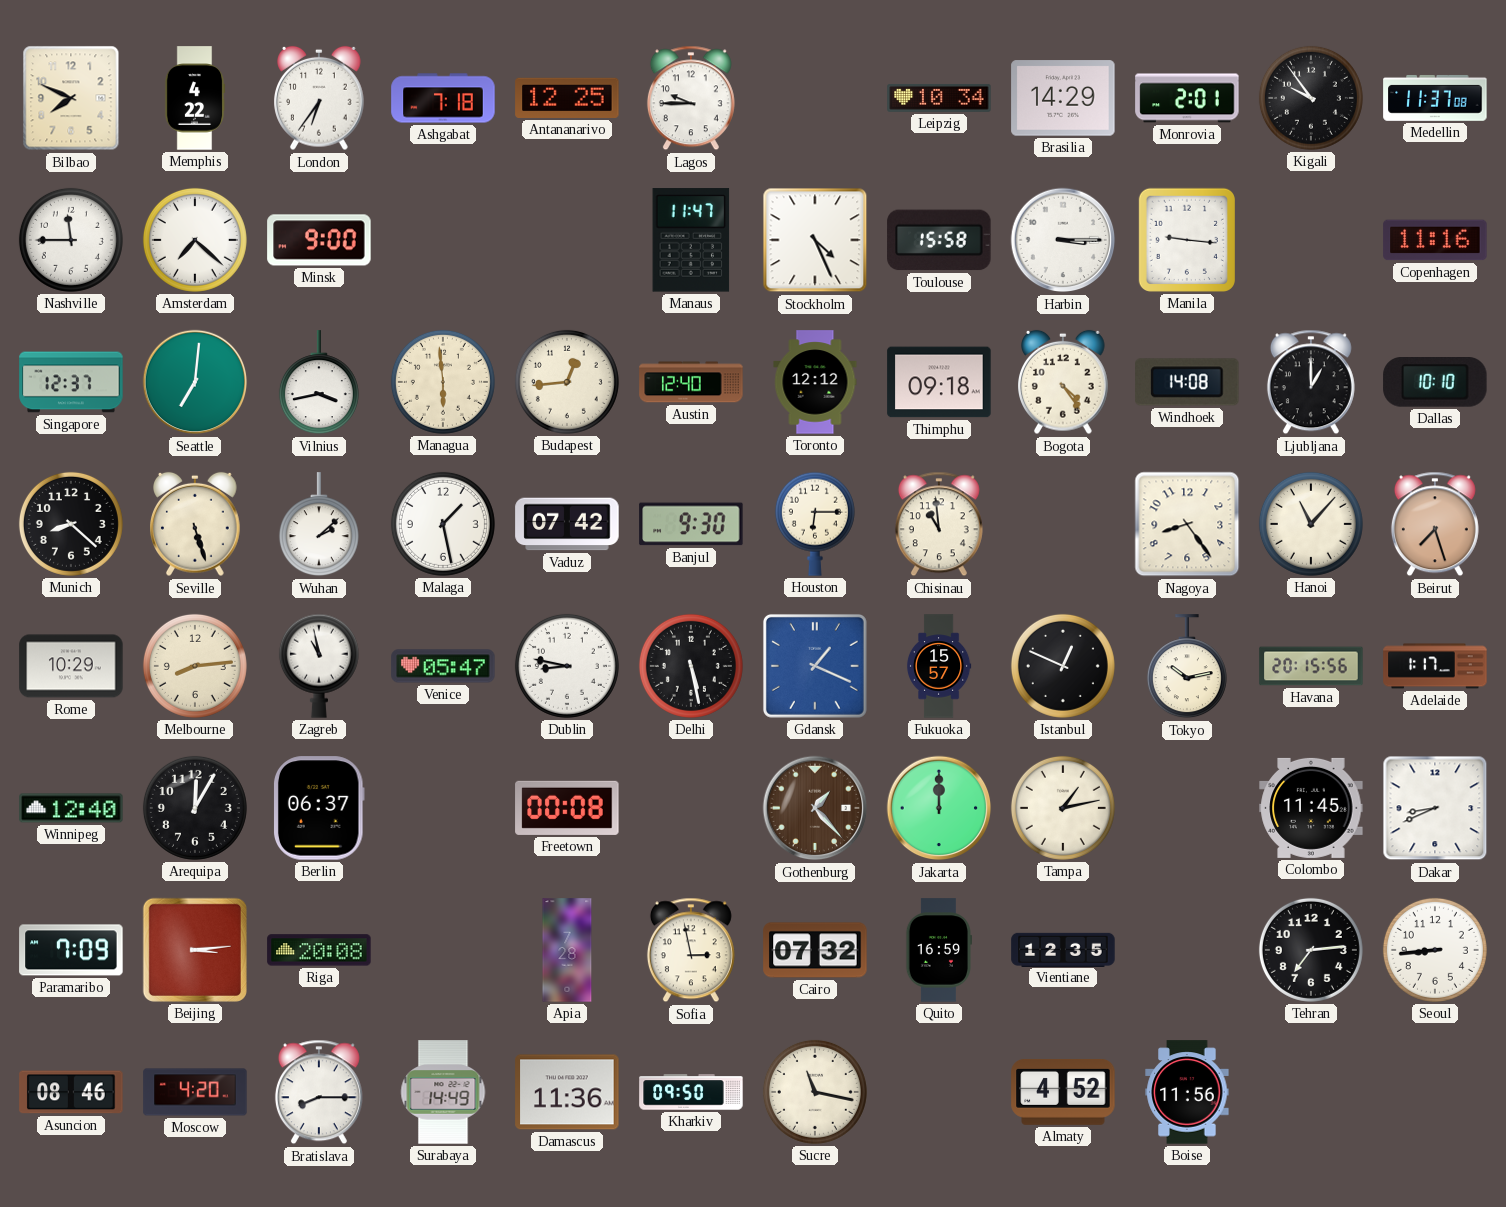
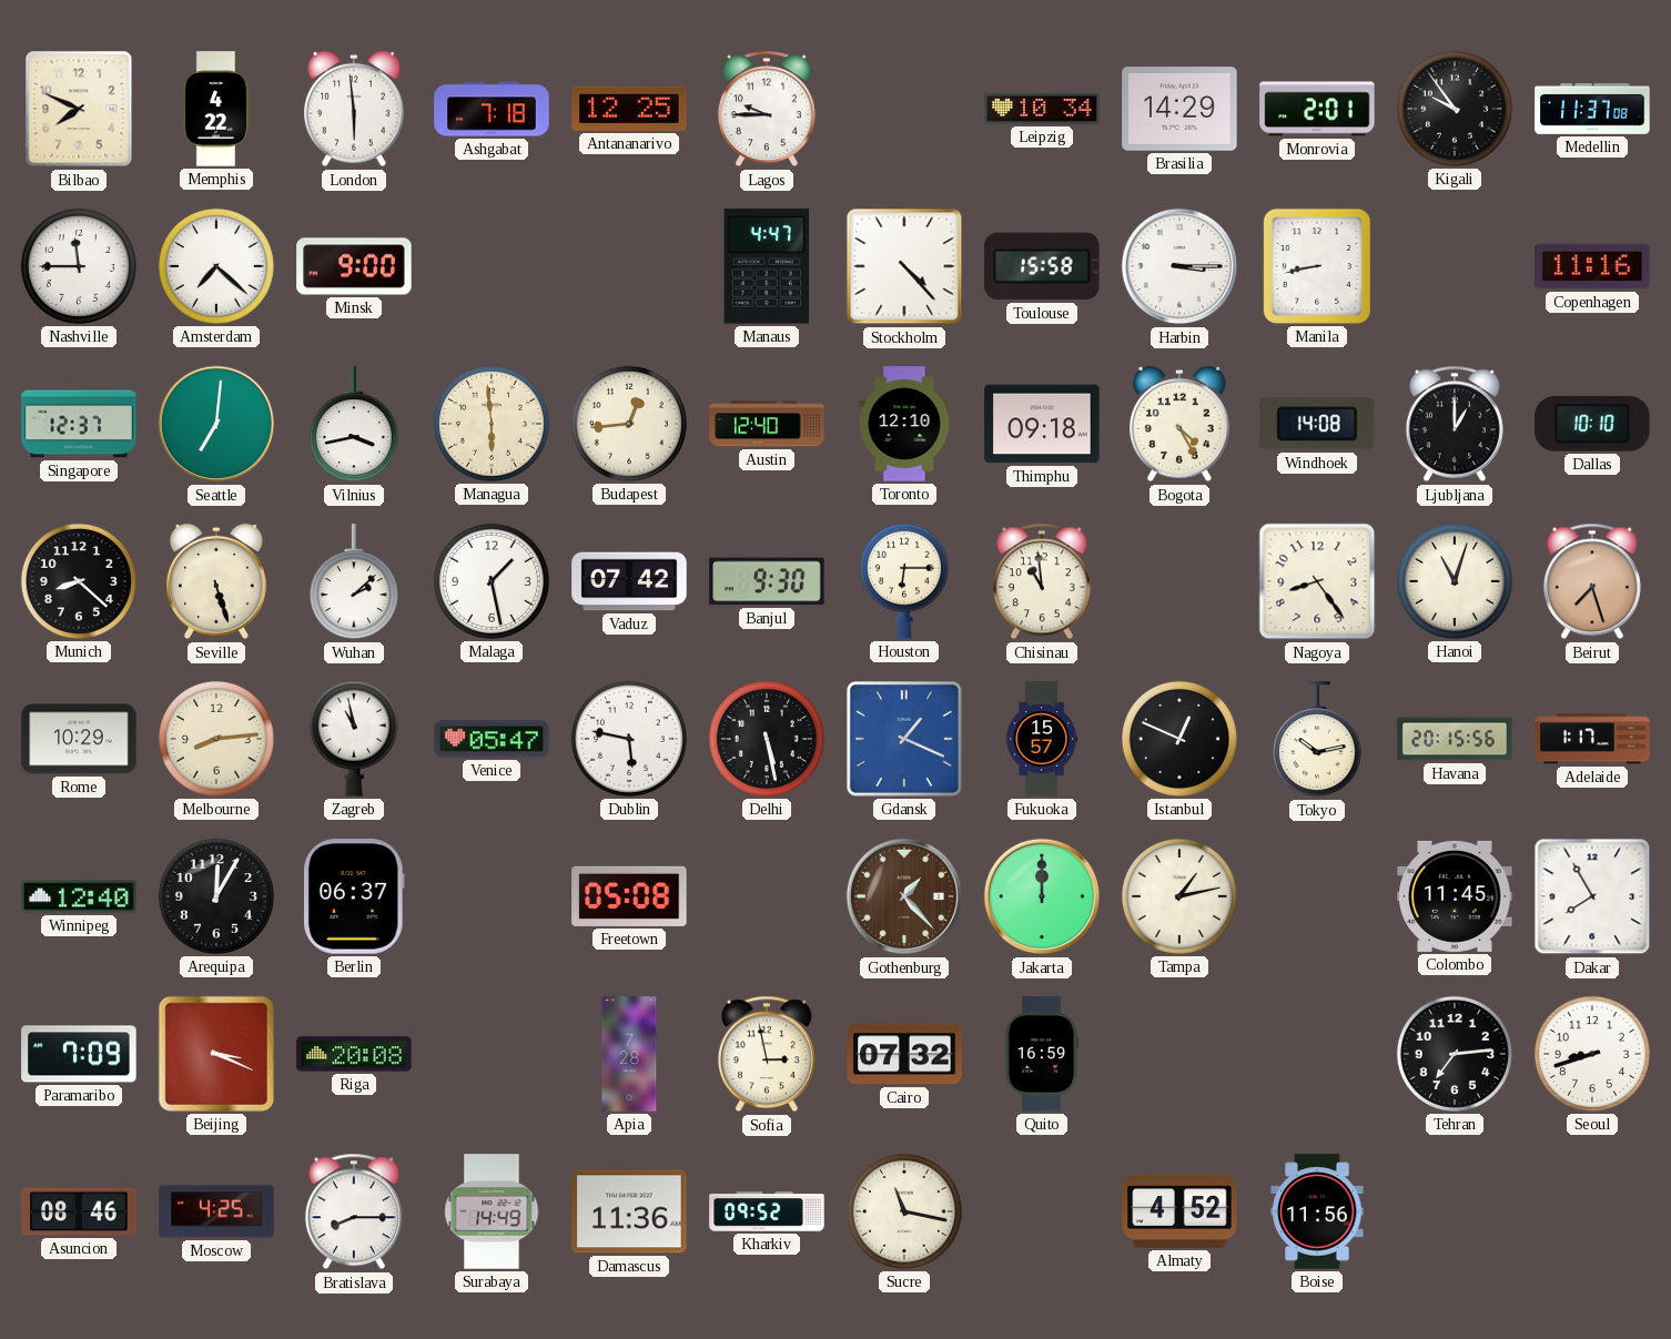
London: 6:36 -> 5:59 (355, 109)
Manaus: 11:47 -> 4:47 (767, 266)
Stockholm: 4:26 -> 4:23 (904, 266)
Manila: 9:16 -> 8:43 (1317, 266)
Toronto: 12:12 -> 12:10 (904, 424)
Bogota: 4:24 -> 4:25 (1181, 424)
Hanoi: 11:07 -> 11:03 (1455, 581)
Dublin: 8:47 -> 5:47 (629, 739)
Freetown: 00:08 -> 05:08 (629, 896)
Dakar: 8:41 -> 7:55 (1592, 896)
Beijing: 3:14 -> 3:19 (216, 1054)
Vientiane: 12:35 -> none (1063, 949)
Seoul: 8:44 -> 8:42 (1592, 1054)
Moscow: 4:20 -> 4:25 (216, 1211)
Kharkiv: 09:50 -> 09:52 (767, 1211)
